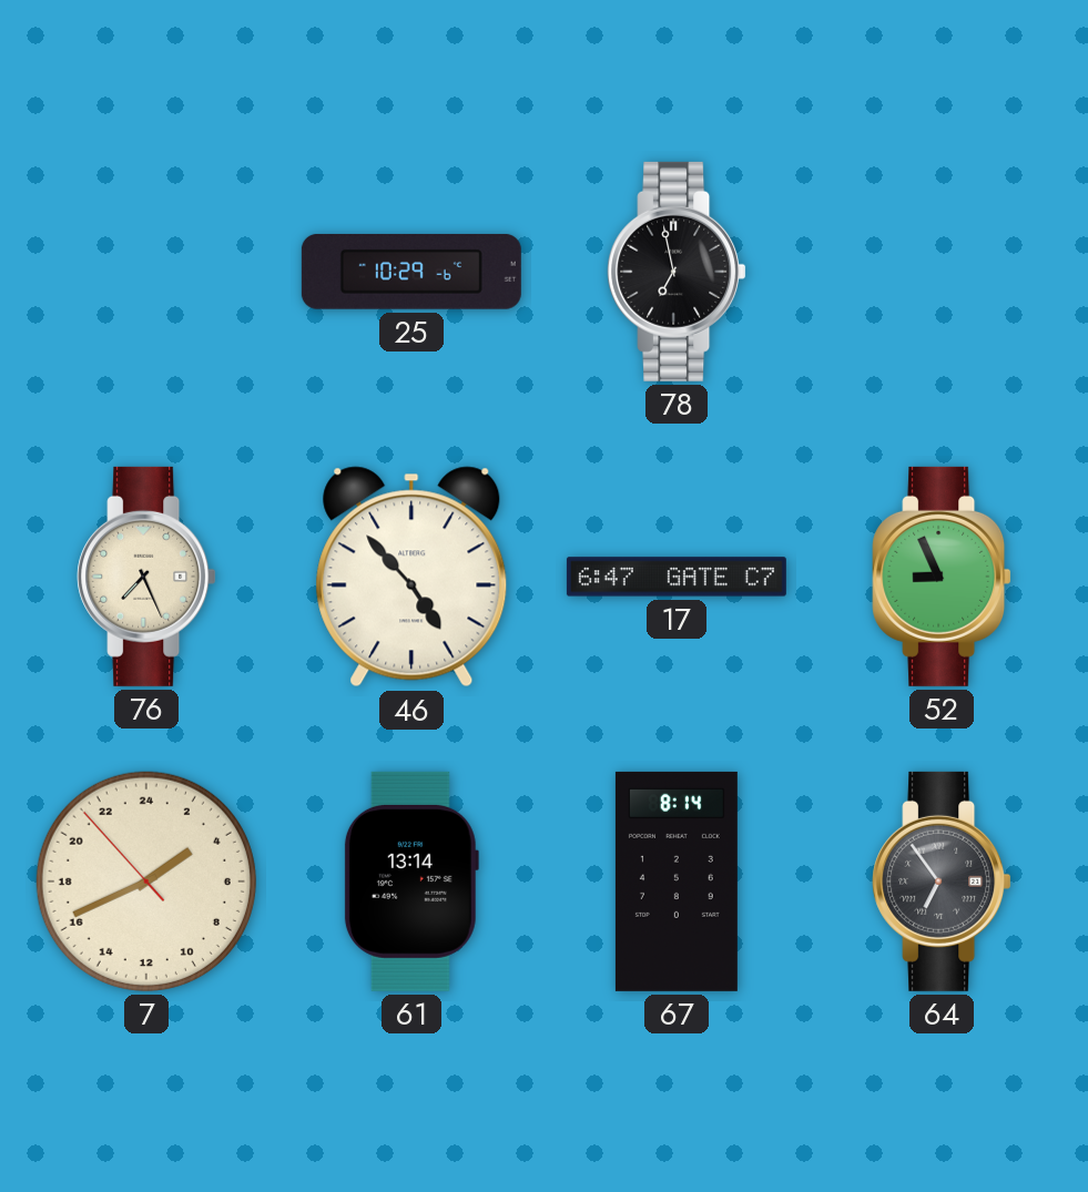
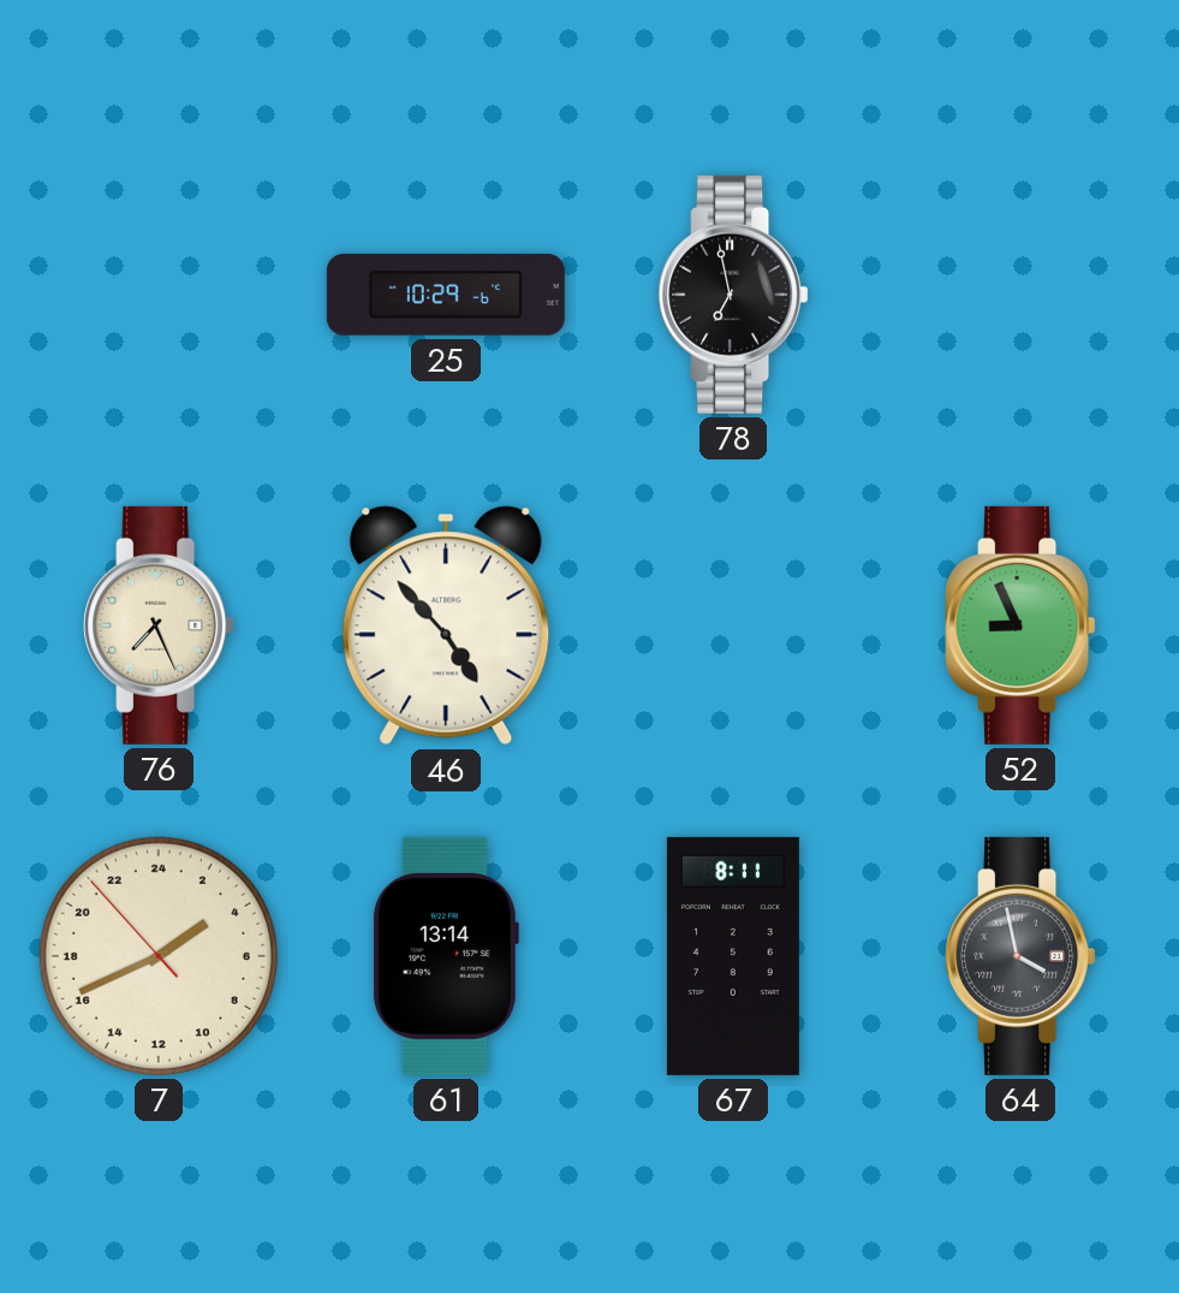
17: 6:47 -> none (677, 577)
67: 8:14 -> 8:11 (733, 956)
64: 6:54 -> 3:58 (1020, 956)
